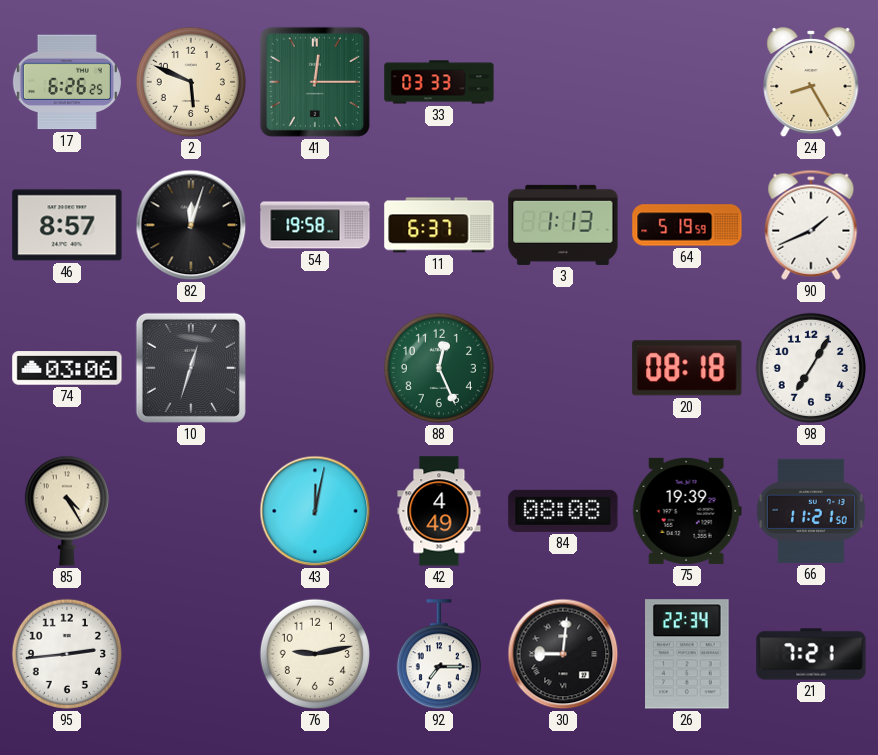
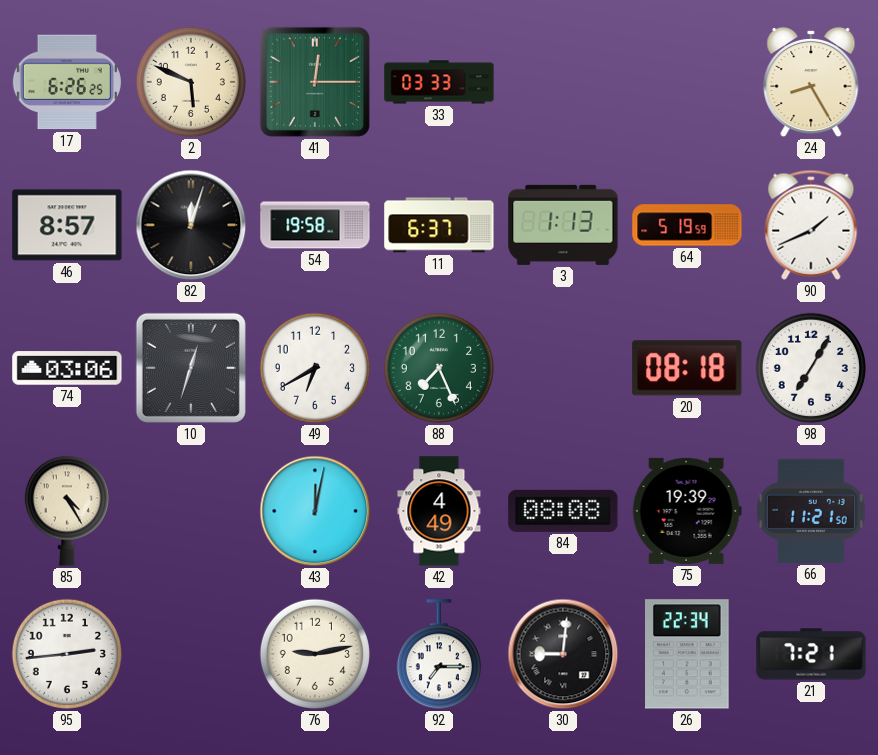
49: none -> 6:40 (315, 368)
88: 12:26 -> 7:26 (439, 368)
